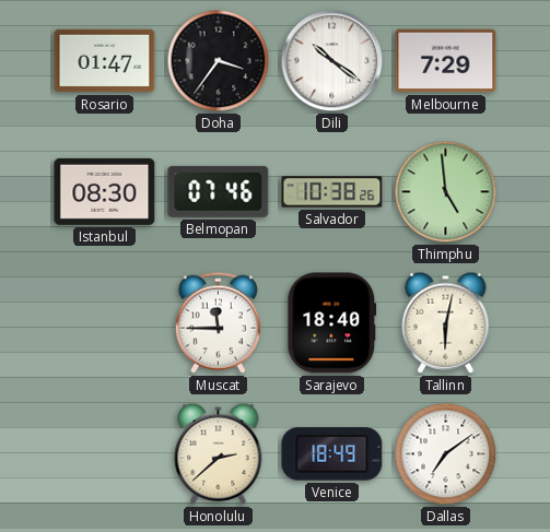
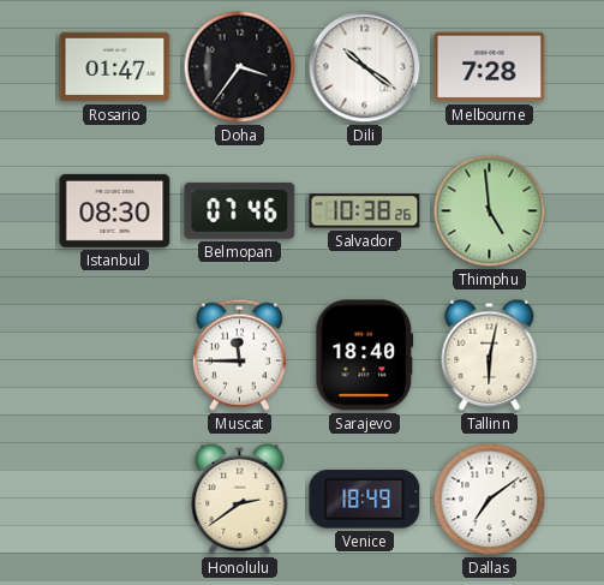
Melbourne: 7:29 -> 7:28 (490, 67)
Honolulu: 2:38 -> 2:39 (240, 499)
